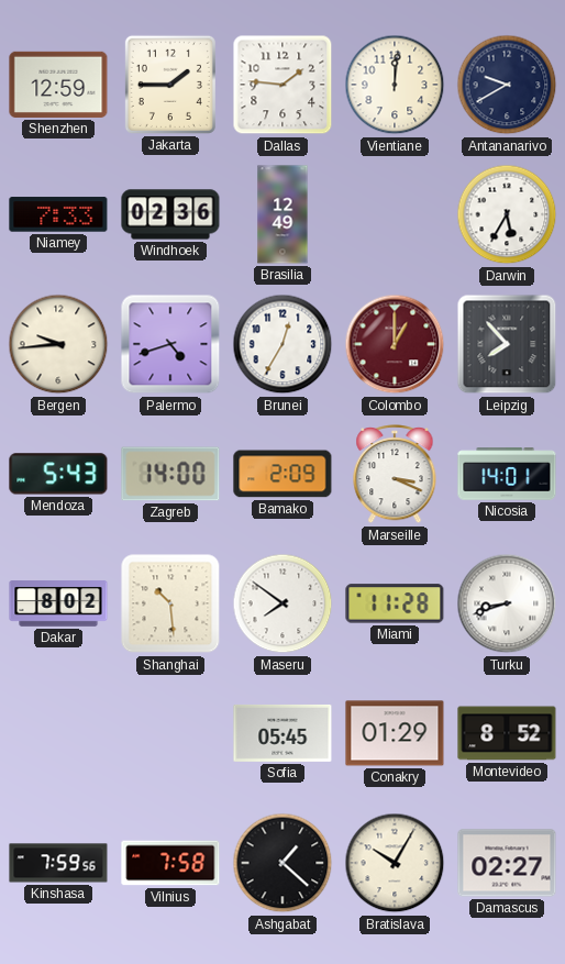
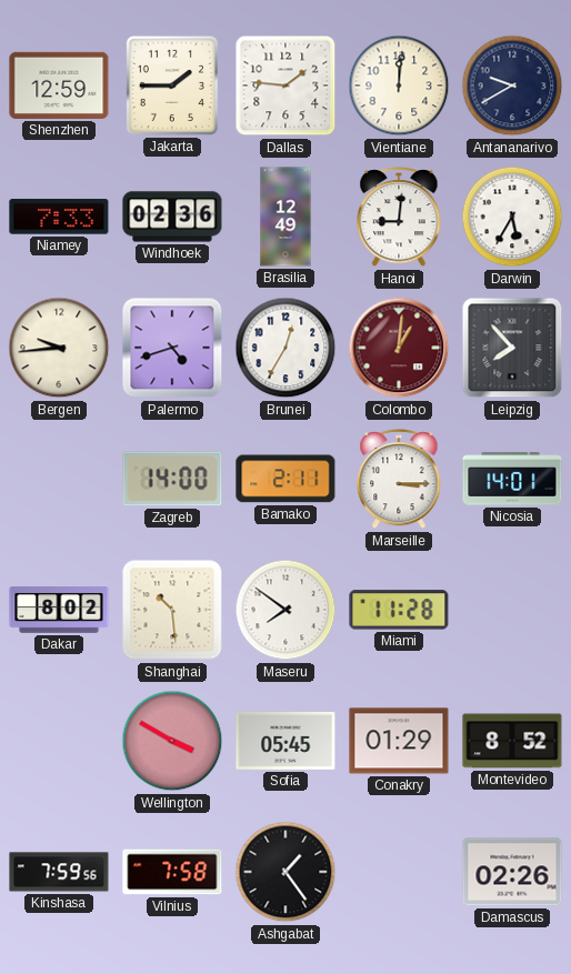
Hanoi: none -> 9:01 (399, 218)
Colombo: 1:00 -> 1:01 (399, 348)
Mendoza: 5:43 -> none (58, 474)
Bamako: 2:09 -> 2:11 (285, 479)
Marseille: 3:19 -> 3:15 (399, 480)
Turku: 8:42 -> none (507, 603)
Wellington: none -> 3:50 (172, 741)
Ashgabat: 1:22 -> 1:24 (285, 872)
Bratislava: 10:05 -> none (395, 863)
Damascus: 02:27 -> 02:26 (512, 872)
